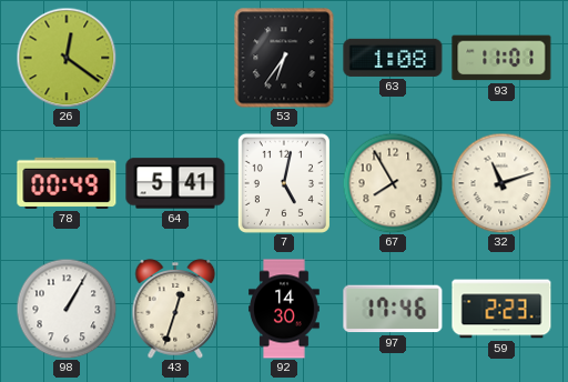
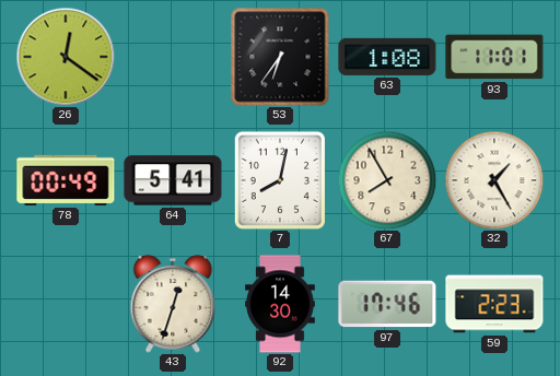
7: 5:02 -> 8:02 (280, 180)
32: 11:12 -> 1:25 (494, 180)
98: 1:05 -> none (67, 309)
